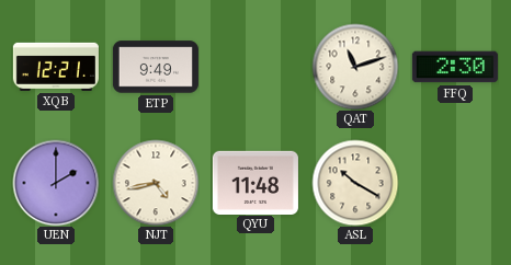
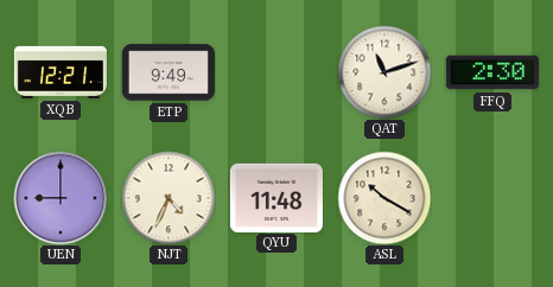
UEN: 2:00 -> 9:00 (61, 198)
NJT: 4:43 -> 4:34 (169, 198)
